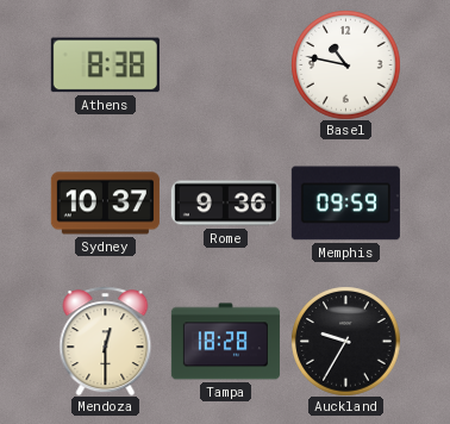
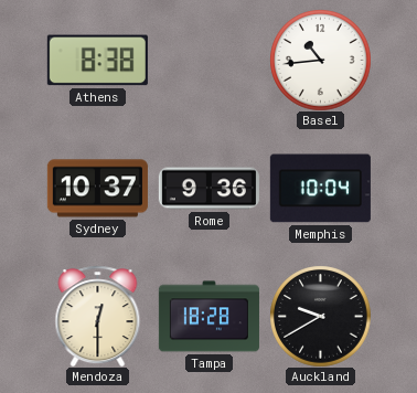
Basel: 10:47 -> 10:44 (320, 60)
Memphis: 09:59 -> 10:04 (320, 189)
Auckland: 9:35 -> 9:40 (320, 316)
